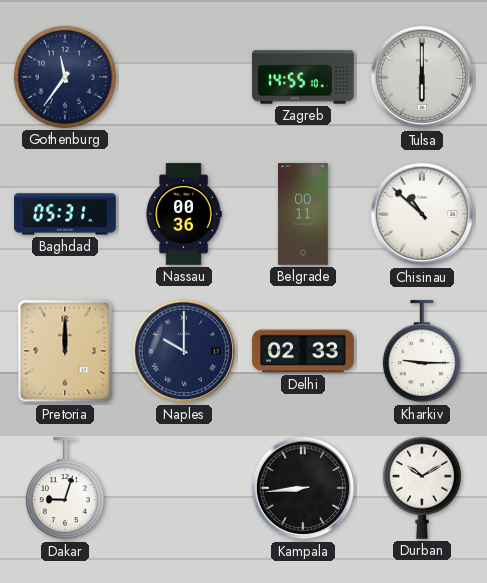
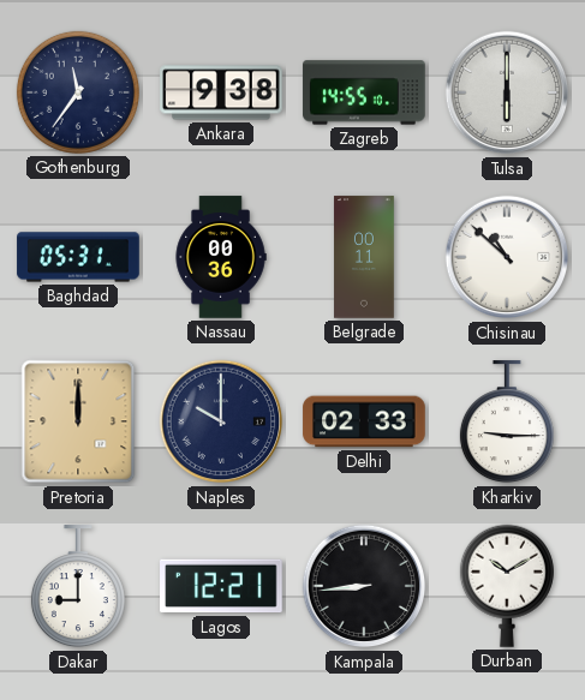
Ankara: none -> 9:38 (221, 92)
Dakar: 9:03 -> 9:00 (78, 587)
Lagos: none -> 12:21 (221, 586)
